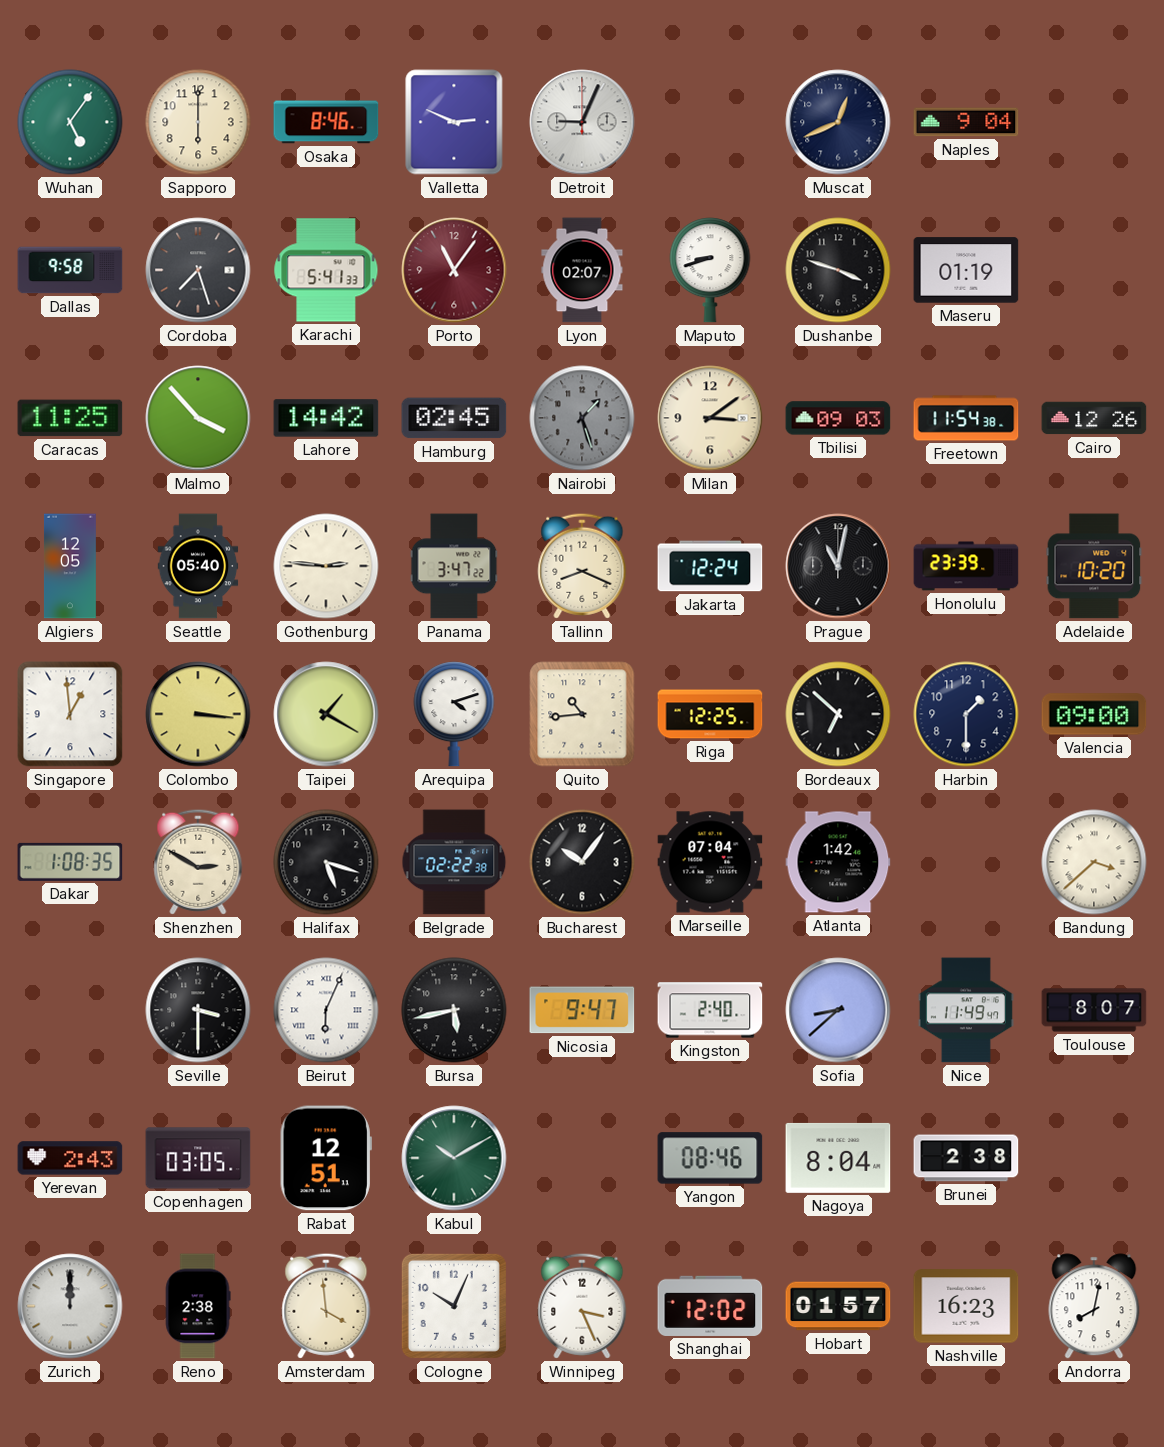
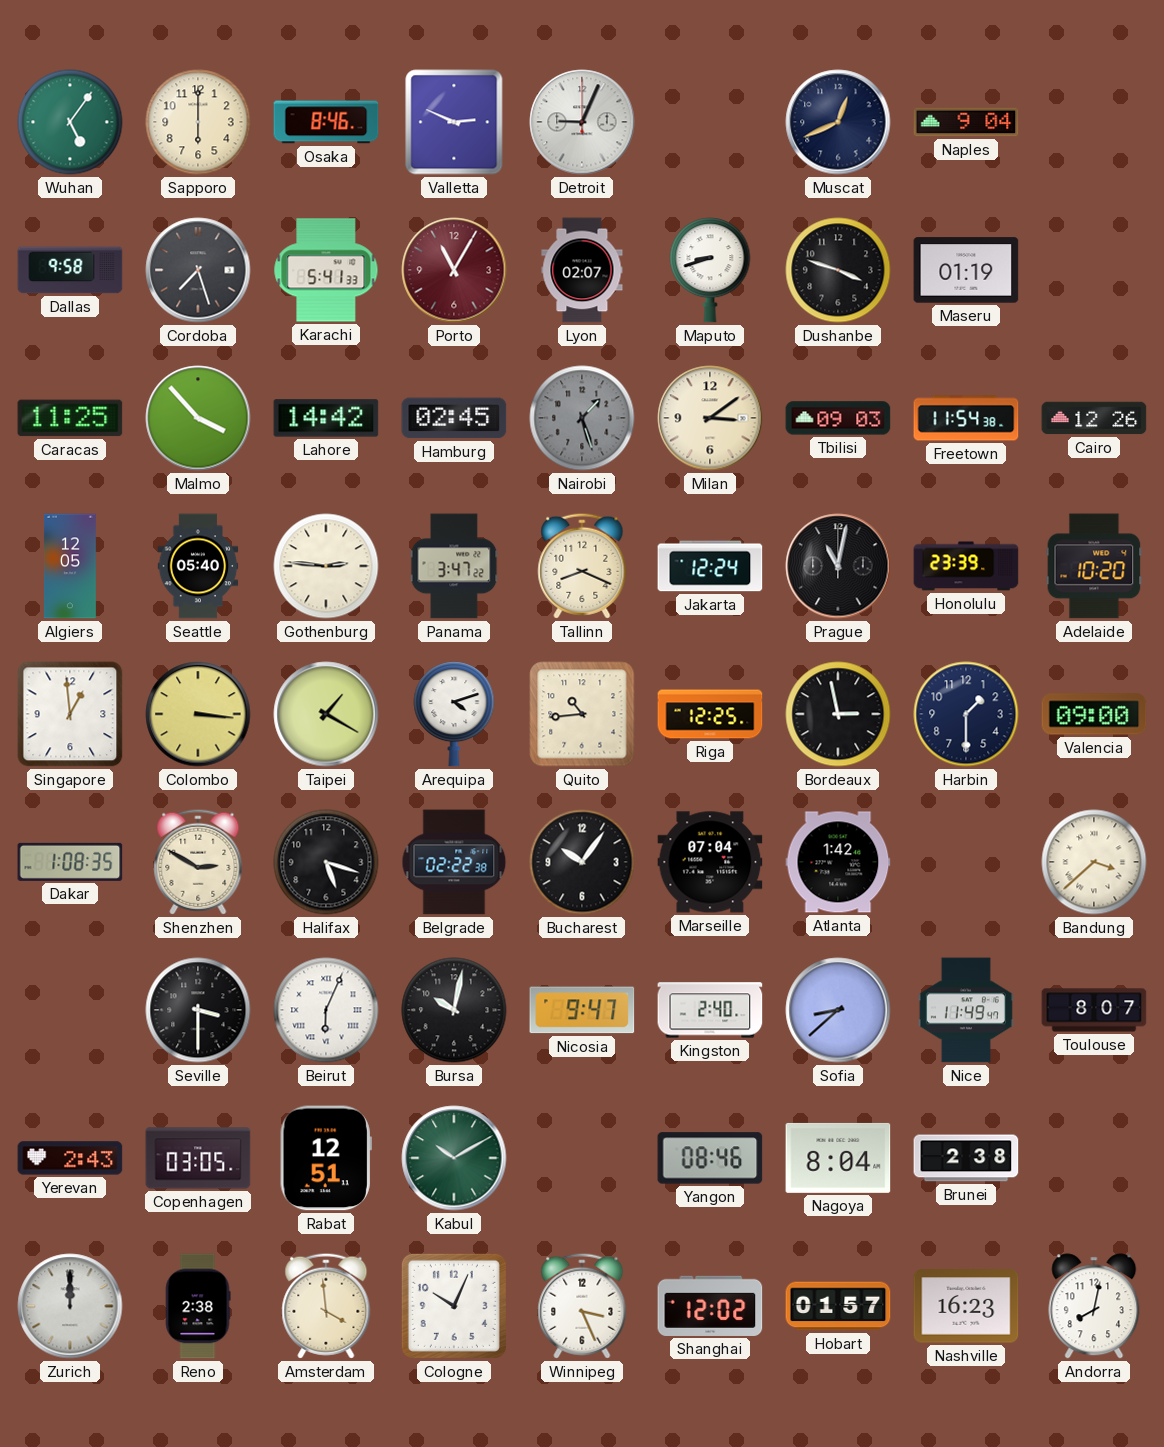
Porto: 11:06 -> 11:05 (454, 270)
Bordeaux: 6:52 -> 2:58 (838, 714)
Bursa: 5:43 -> 10:02 (454, 1010)
